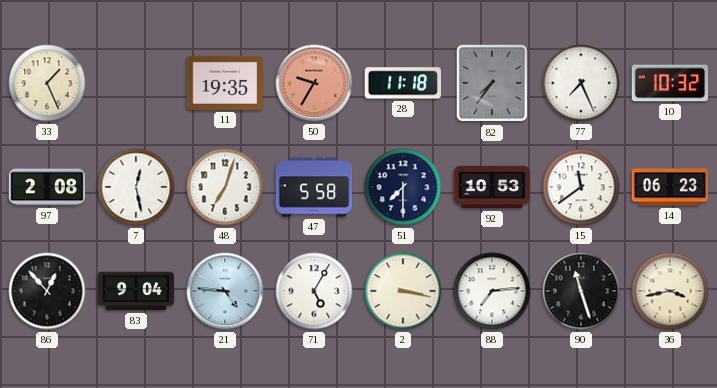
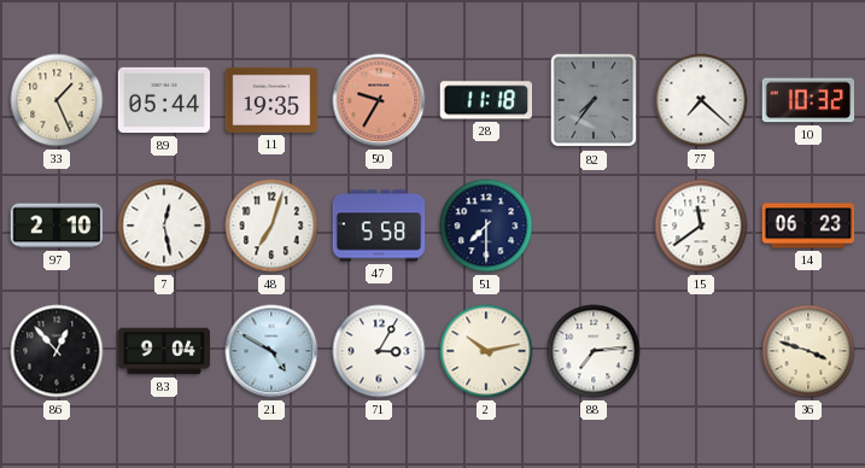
89: none -> 05:44 (164, 100)
77: 7:26 -> 7:22 (701, 100)
97: 2:08 -> 2:10 (57, 226)
92: 10:53 -> none (492, 187)
21: 4:46 -> 4:50 (271, 351)
71: 5:05 -> 3:05 (379, 351)
2: 3:17 -> 10:13 (486, 351)
90: 11:27 -> none (581, 291)
36: 3:43 -> 3:48 (808, 351)
